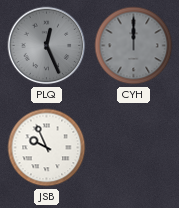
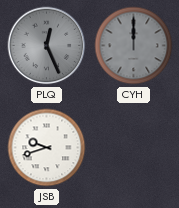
JSB: 9:56 -> 9:42 (47, 148)
